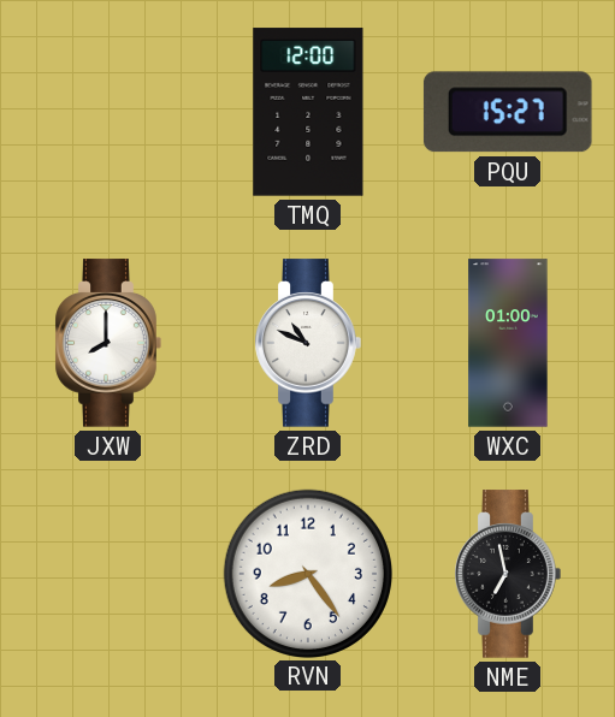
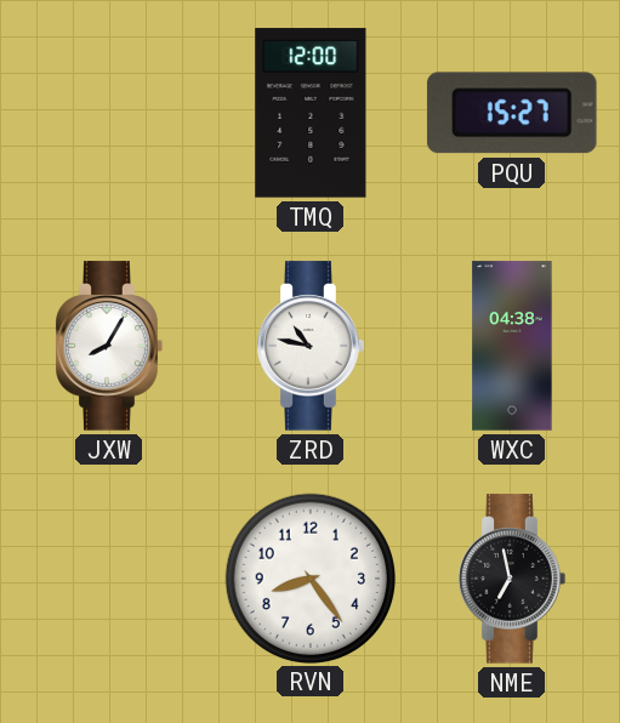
JXW: 8:00 -> 8:05 (109, 346)
ZRD: 10:49 -> 10:47 (311, 346)
WXC: 01:00 -> 04:38 (512, 346)
